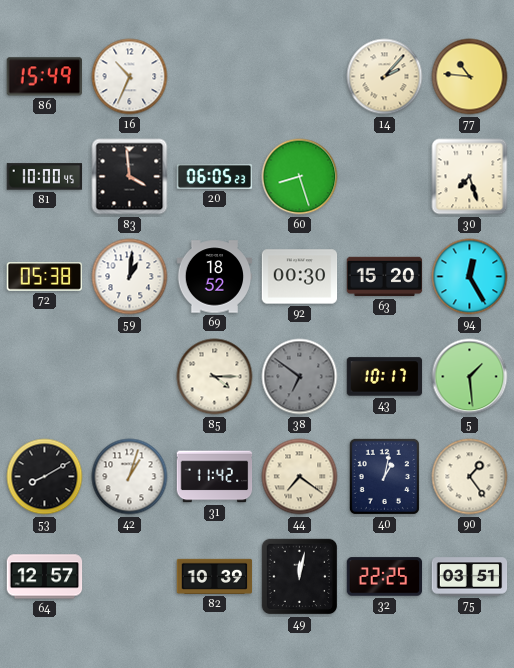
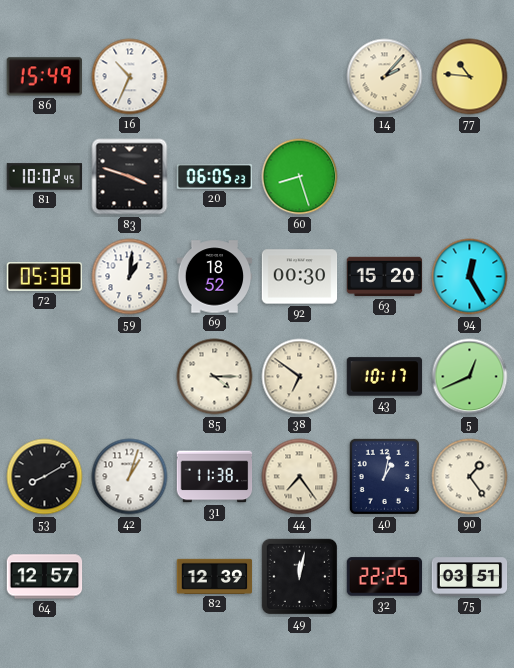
81: 10:00 -> 10:02 (45, 177)
83: 3:59 -> 3:48 (130, 177)
30: 7:27 -> none (470, 177)
38 dial: grey -> cream (300, 377)
5: 1:29 -> 12:41 (470, 377)
31: 11:42 -> 11:38 (215, 477)
44: 7:21 -> 7:24 (300, 477)
82: 10:39 -> 12:39 (215, 576)
